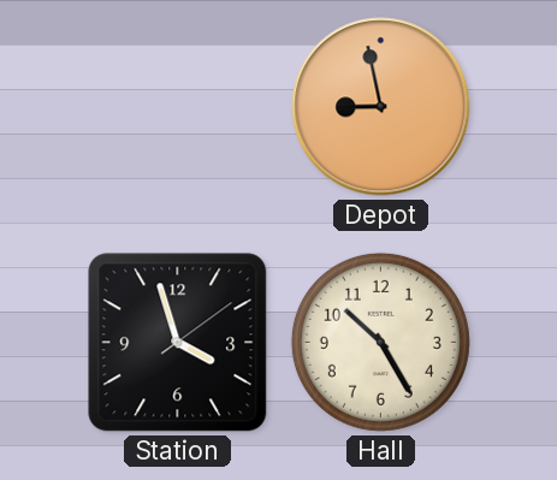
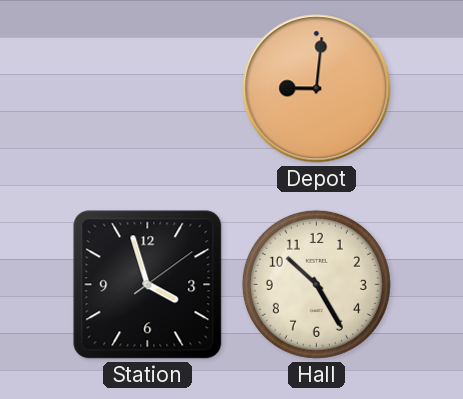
Depot: 8:58 -> 9:01 (317, 89)
